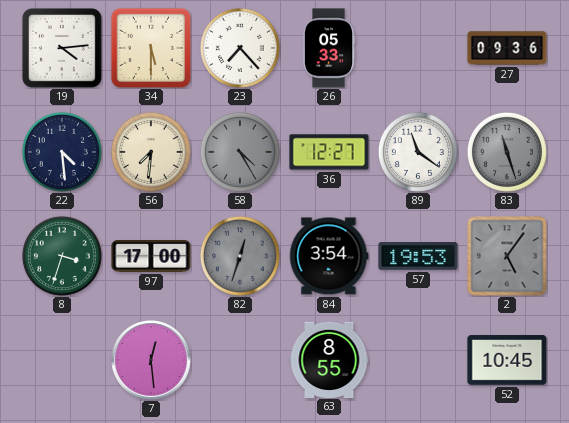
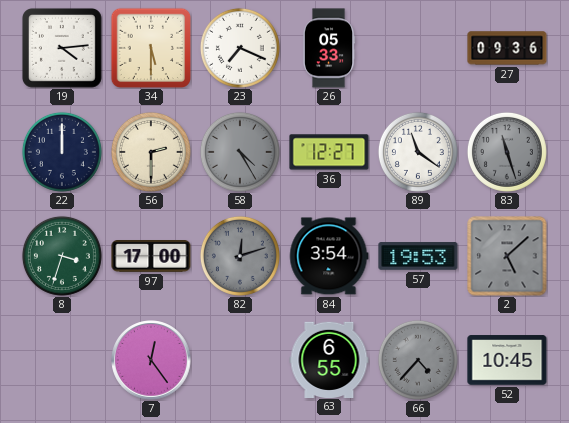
23: 7:23 -> 7:19 (240, 48)
22: 4:29 -> 12:00 (62, 152)
56: 7:31 -> 2:30 (151, 152)
82: 12:33 -> 12:12 (240, 256)
2: 5:06 -> 5:08 (507, 256)
7: 12:29 -> 12:24 (151, 360)
63: 8:55 -> 6:55 (329, 359)
66: none -> 4:37 (418, 360)
